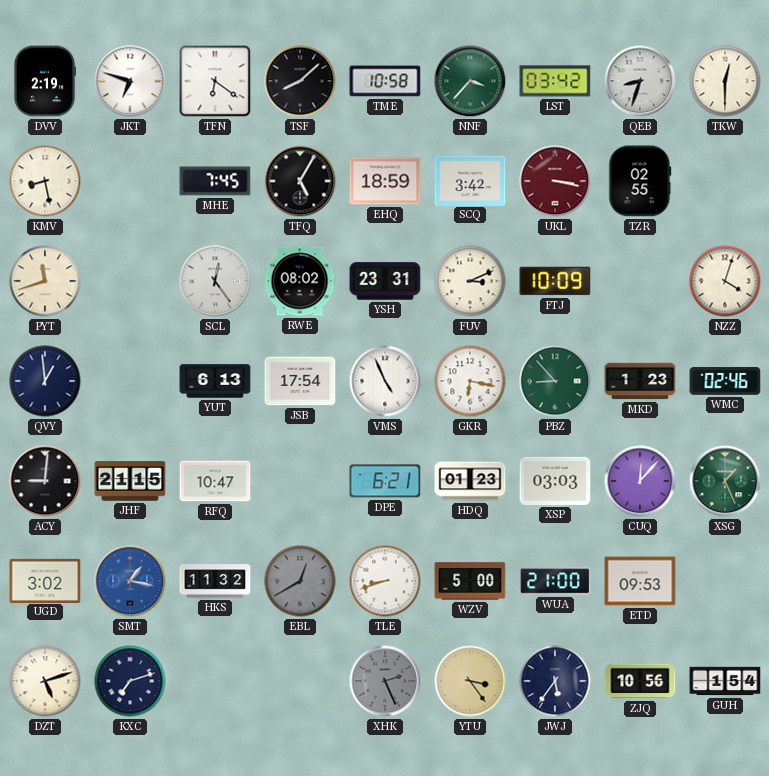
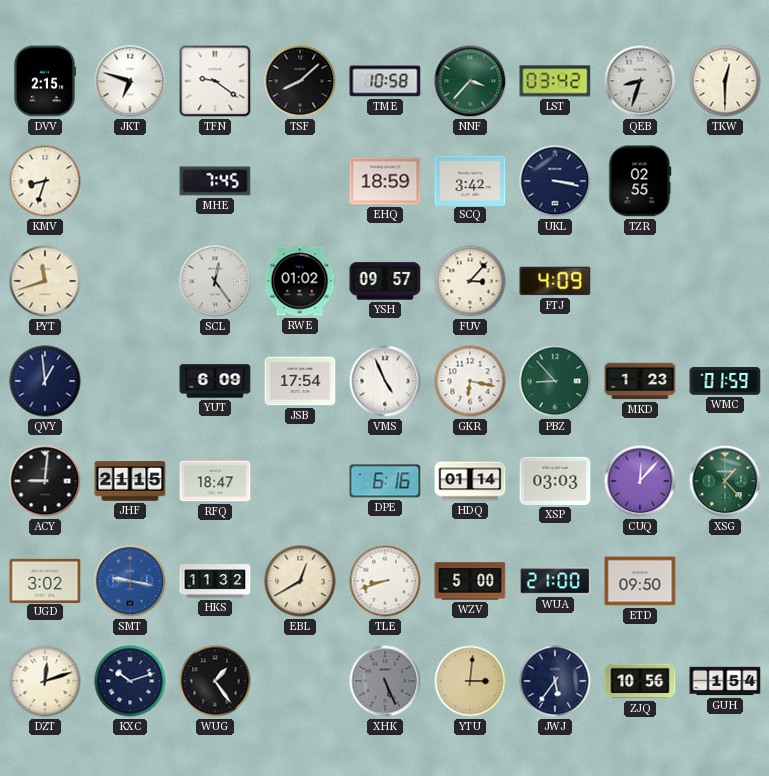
DVV: 2:19 -> 2:15 (44, 81)
TFN: 6:21 -> 9:21 (215, 81)
KMV: 8:28 -> 8:33 (45, 181)
TFQ: 5:05 -> none (300, 181)
UKL dial: burgundy -> navy (555, 181)
RWE: 08:02 -> 01:02 (300, 281)
YSH: 23:31 -> 09:57 (385, 281)
FUV: 3:11 -> 3:07 (470, 281)
FTJ: 10:09 -> 4:09 (555, 281)
NZZ: 4:03 -> none (725, 281)
YUT: 6:13 -> 6:09 (215, 381)
WMC: 02:46 -> 01:59 (725, 381)
RFQ: 10:47 -> 18:47 (215, 481)
DPE: 6:21 -> 6:16 (385, 481)
HDQ: 01:23 -> 01:14 (470, 481)
XSG: 1:26 -> 1:23 (725, 481)
SMT: 1:17 -> 9:17 (130, 581)
EBL dial: grey -> cream (300, 581)
ETD: 09:53 -> 09:50 (640, 581)
DZT: 5:12 -> 12:12 (45, 681)
KXC: 7:12 -> 10:12 (130, 681)
WUG: none -> 1:24 (215, 681)
XHK: 2:26 -> 5:26 (385, 681)
YTU: 3:24 -> 3:01 (470, 681)
